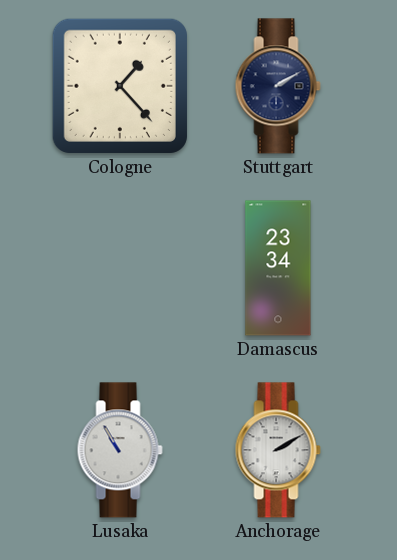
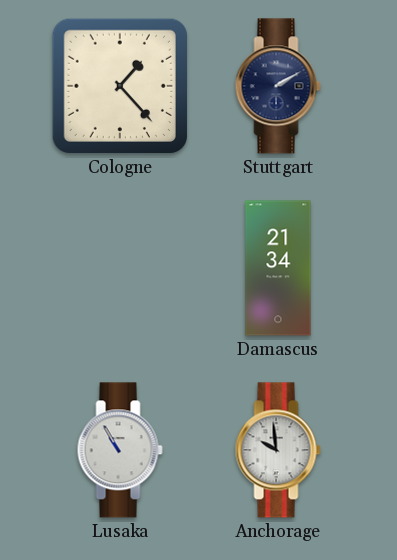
Damascus: 23:34 -> 21:34 (278, 268)
Anchorage: 2:10 -> 9:59 (278, 450)
